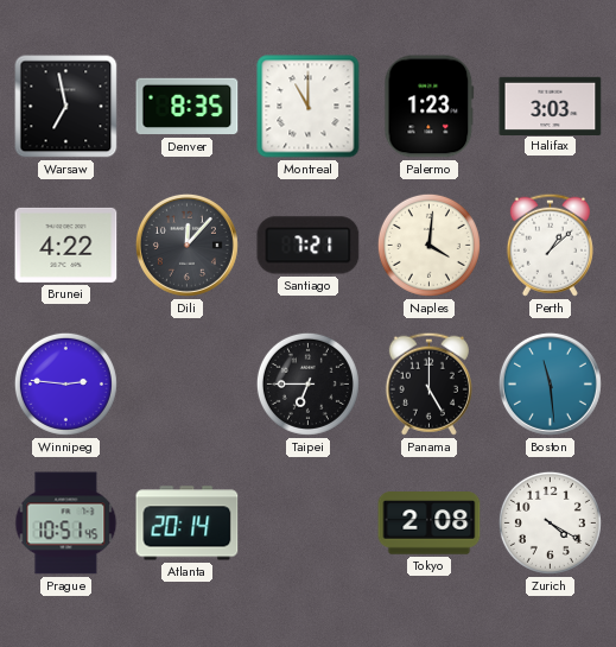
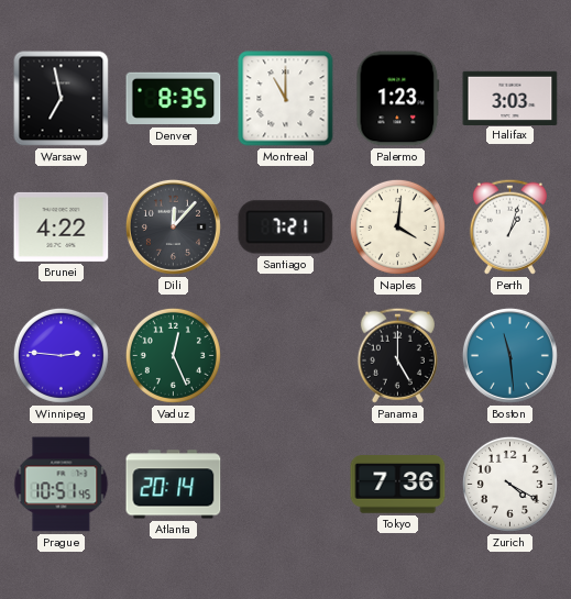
Perth: 1:08 -> 1:03 (509, 226)
Vaduz: none -> 12:26 (173, 355)
Taipei: 6:45 -> none (307, 383)
Tokyo: 2:08 -> 7:36 (398, 485)
